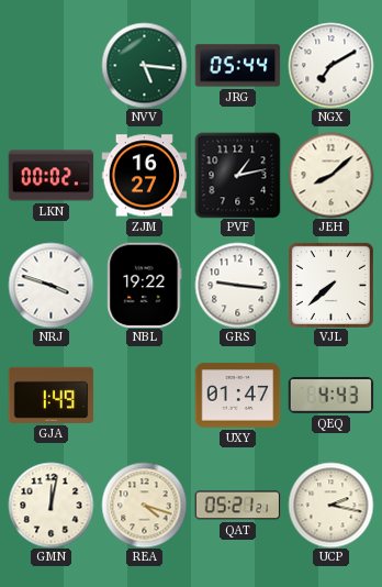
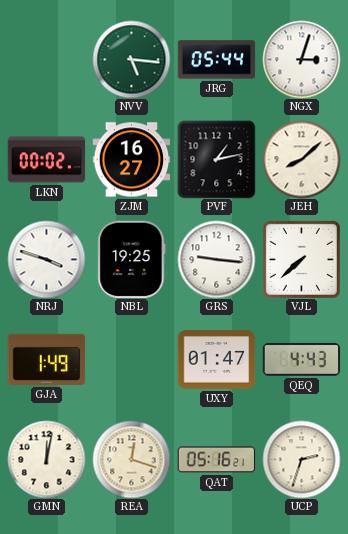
NGX: 7:10 -> 3:03 (301, 59)
NBL: 19:22 -> 19:25 (132, 259)
REA: 4:18 -> 12:18 (131, 459)
QAT: 05:21 -> 05:16 (216, 460)
UCP: 2:17 -> 2:33 (301, 459)
